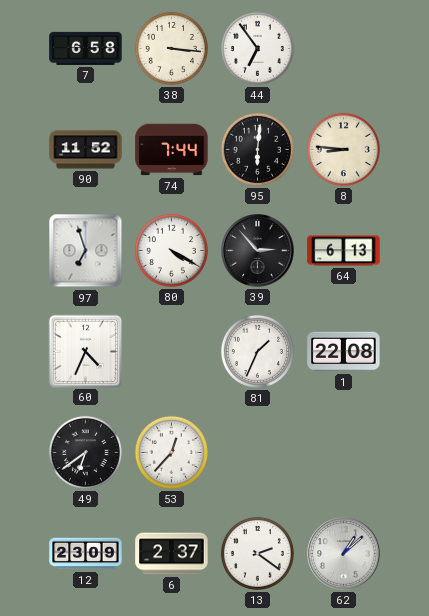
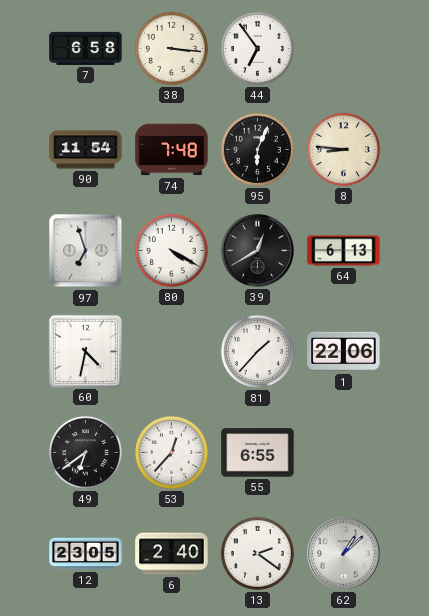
90: 11:52 -> 11:54 (86, 150)
74: 7:44 -> 7:48 (172, 150)
95: 6:01 -> 6:04 (257, 149)
39: 2:53 -> 12:40 (258, 251)
60: 4:34 -> 4:32 (85, 351)
81: 1:34 -> 1:37 (257, 351)
1: 22:08 -> 22:06 (344, 352)
55: none -> 6:55 (258, 453)
12: 23:09 -> 23:05 (86, 554)
6: 2:37 -> 2:40 (172, 554)
